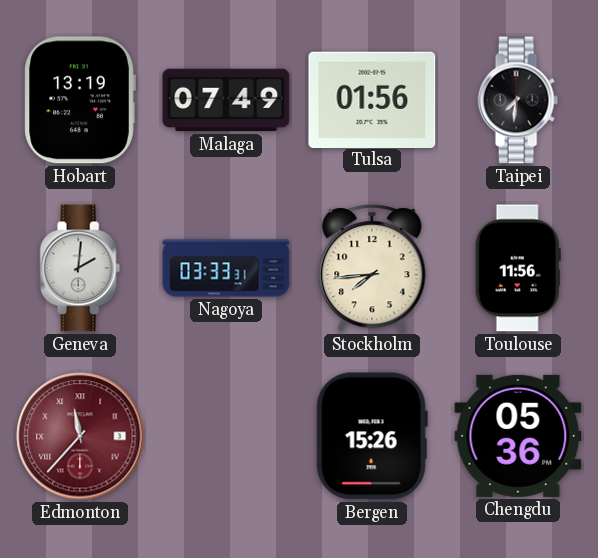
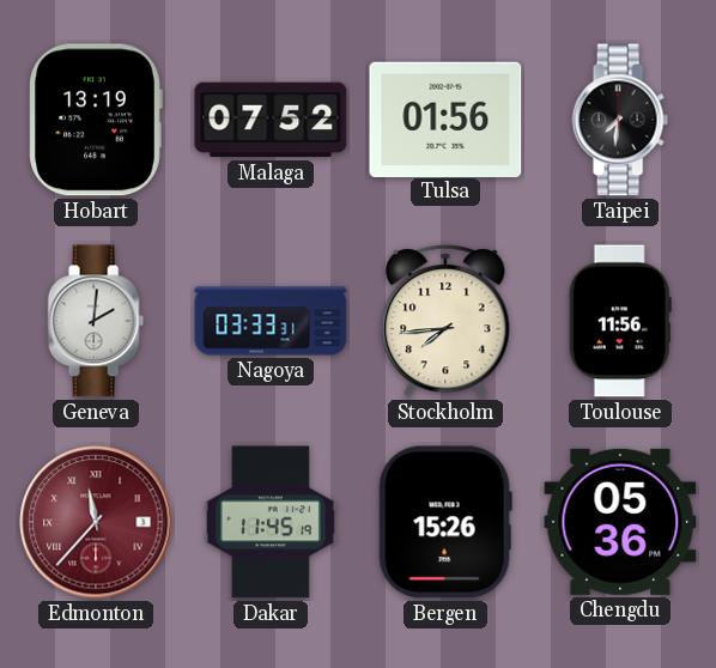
Malaga: 07:49 -> 07:52 (271, 120)
Dakar: none -> 11:45 (271, 522)
